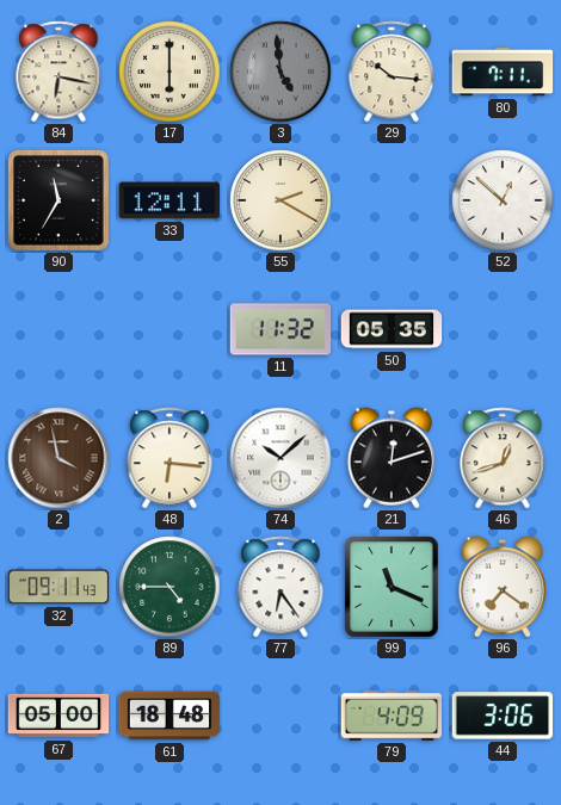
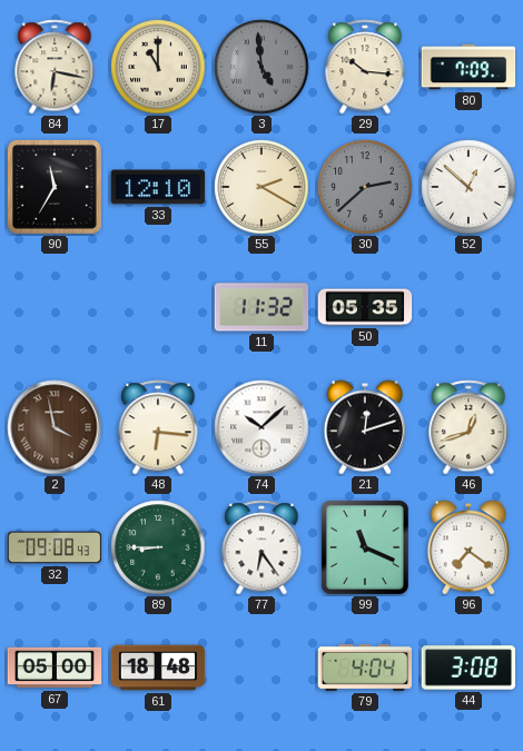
17: 6:00 -> 11:00 (158, 67)
80: 7:11 -> 7:09 (468, 67)
33: 12:11 -> 12:10 (158, 187)
30: none -> 2:38 (365, 187)
32: 09:11 -> 09:08 (55, 547)
89: 4:45 -> 8:45 (158, 547)
79: 4:09 -> 4:04 (365, 669)
44: 3:06 -> 3:08 (468, 668)
